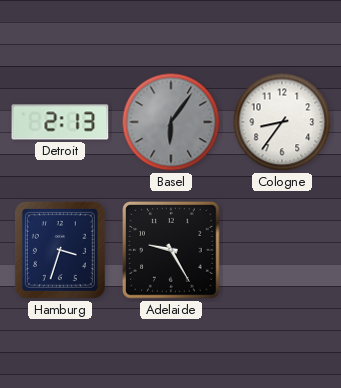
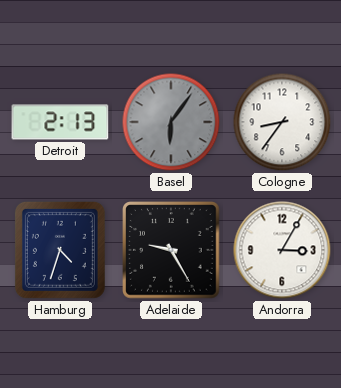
Hamburg: 3:33 -> 4:33 (60, 250)
Andorra: none -> 3:05 (282, 250)
